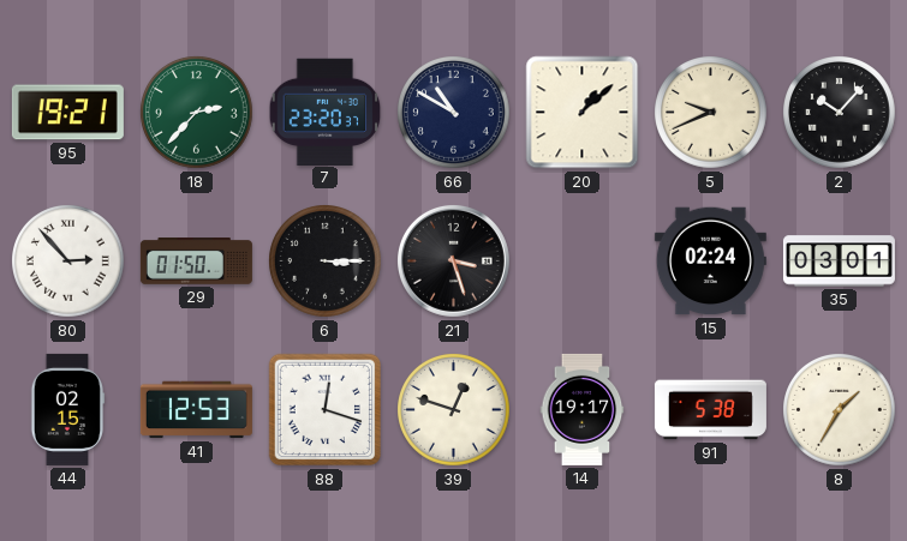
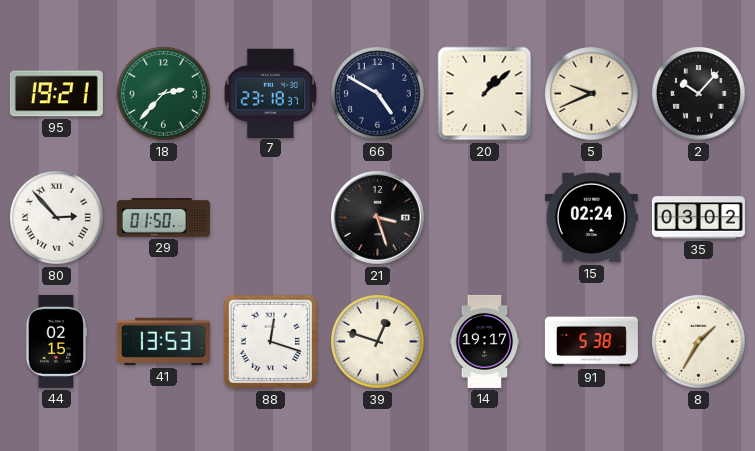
7: 23:20 -> 23:18 (271, 93)
66: 10:50 -> 4:50 (378, 94)
6: 3:15 -> none (326, 262)
35: 03:01 -> 03:02 (698, 218)
41: 12:53 -> 13:53 (163, 342)
